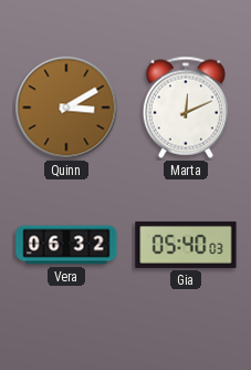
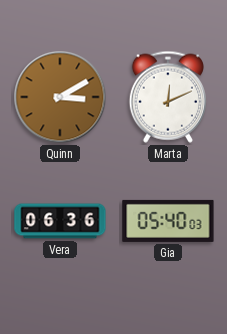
Vera: 06:32 -> 06:36 (60, 221)
